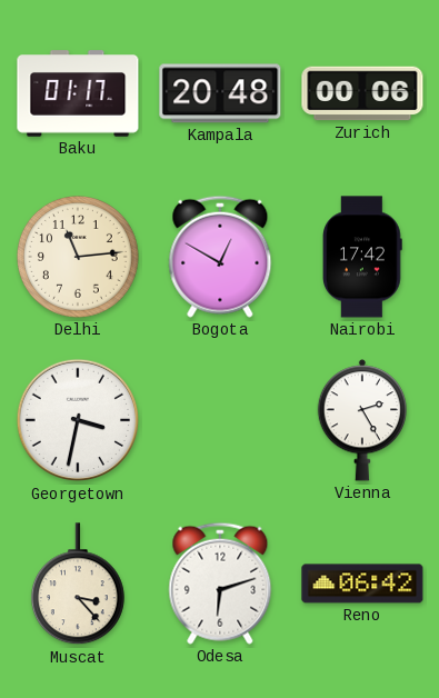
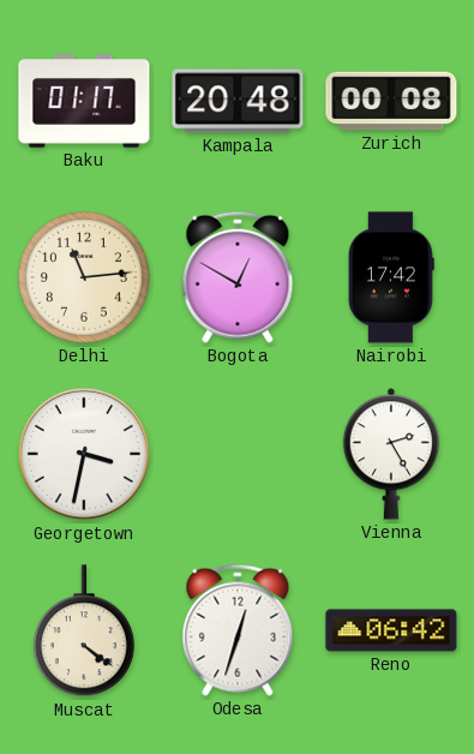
Zurich: 00:06 -> 00:08 (391, 101)
Muscat: 3:23 -> 4:21 (84, 632)
Odesa: 6:12 -> 12:33 (238, 630)
